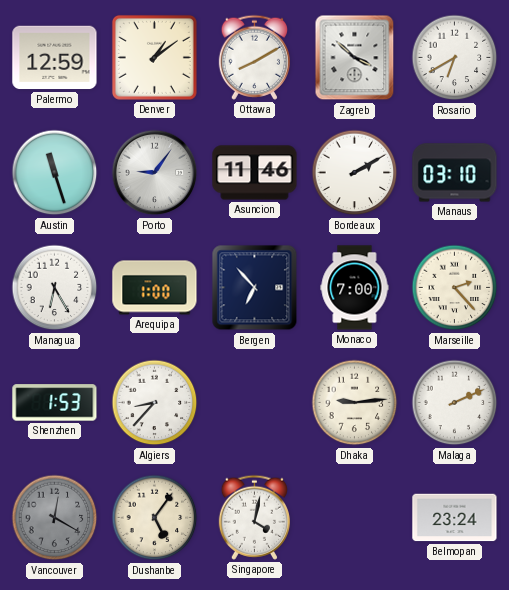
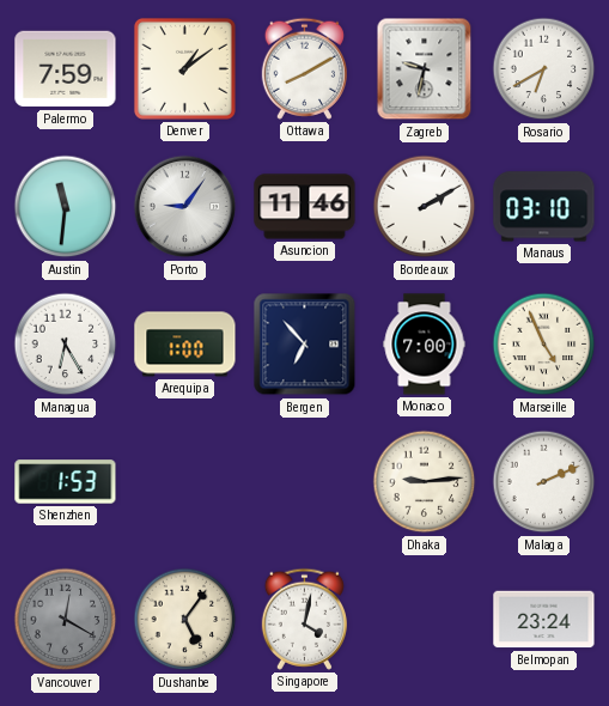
Palermo: 12:59 -> 7:59 (66, 69)
Zagreb: 3:52 -> 9:32 (425, 69)
Austin: 11:27 -> 11:31 (66, 207)
Marseille: 2:23 -> 4:56 (544, 345)
Algiers: 8:37 -> none (155, 403)
